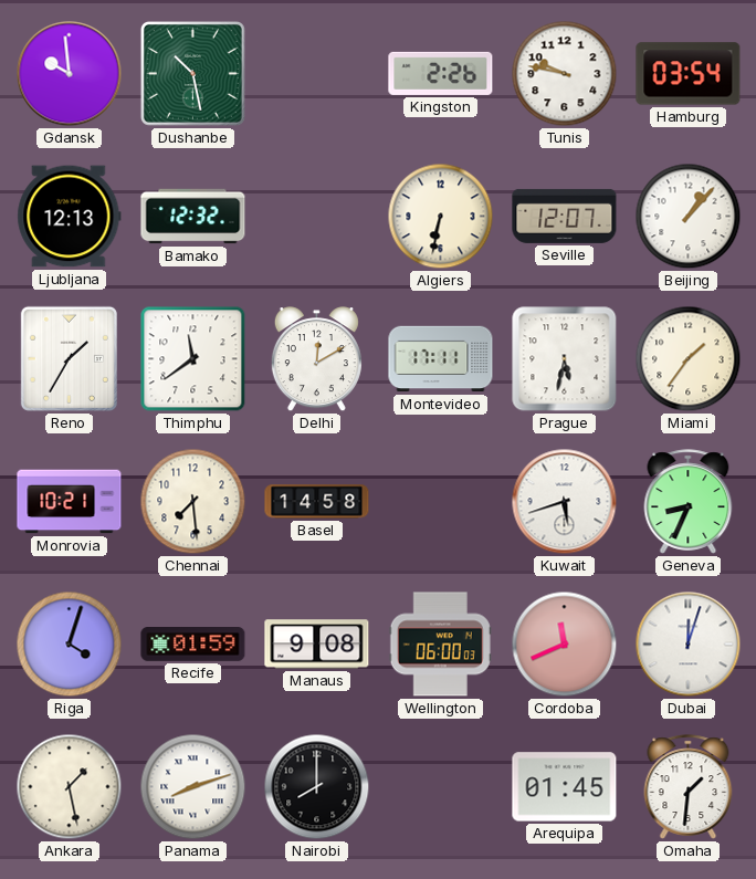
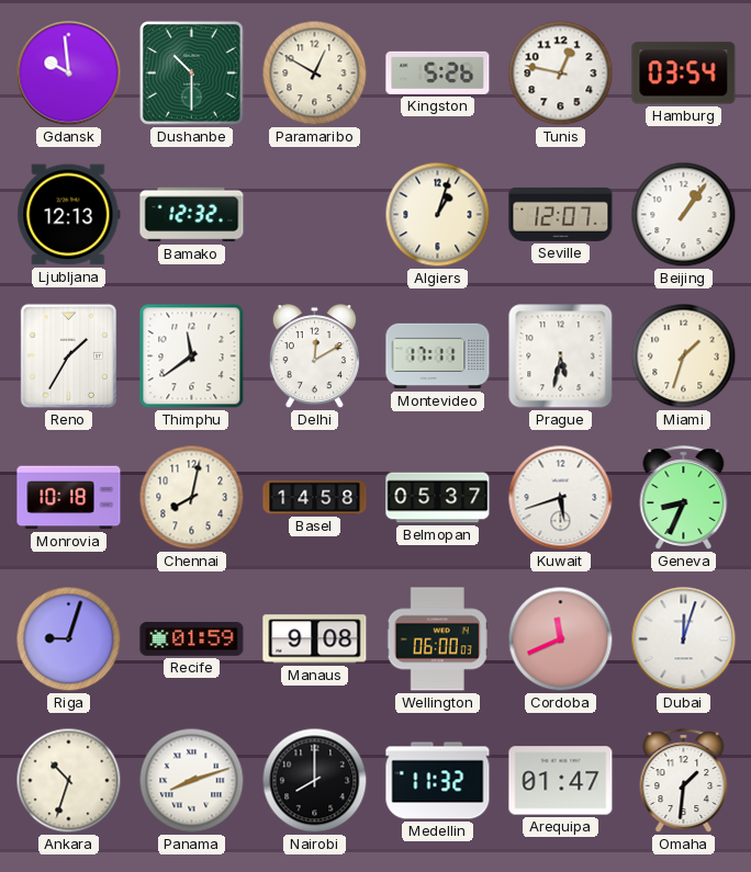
Dushanbe: 10:28 -> 10:30 (191, 72)
Paramaribo: none -> 12:50 (315, 73)
Kingston: 2:26 -> 5:26 (438, 72)
Tunis: 9:47 -> 12:47 (561, 73)
Algiers: 6:32 -> 1:03 (438, 215)
Beijing: 1:07 -> 1:06 (684, 215)
Miami: 1:36 -> 1:33 (684, 356)
Monrovia: 10:21 -> 10:18 (69, 498)
Chennai: 7:29 -> 8:02 (192, 498)
Belmopan: none -> 05:37 (438, 498)
Riga: 4:03 -> 9:03 (69, 639)
Ankara: 1:28 -> 10:33 (69, 781)
Medellin: none -> 11:32 (438, 781)
Arequipa: 01:45 -> 01:47 (561, 781)
